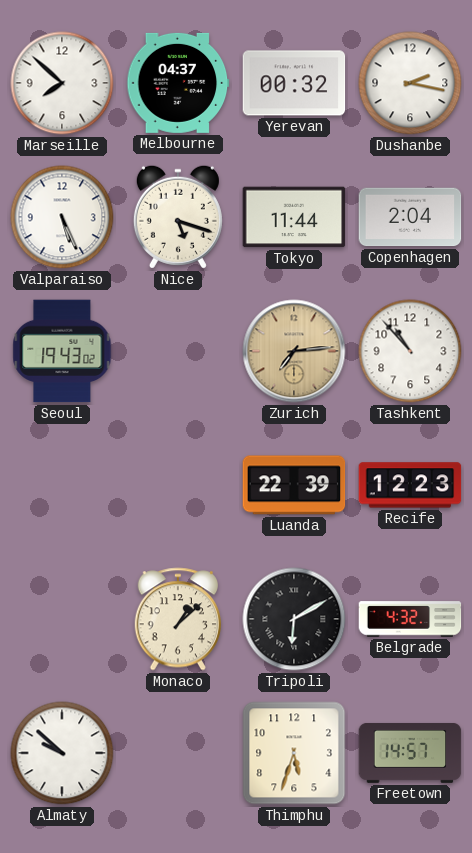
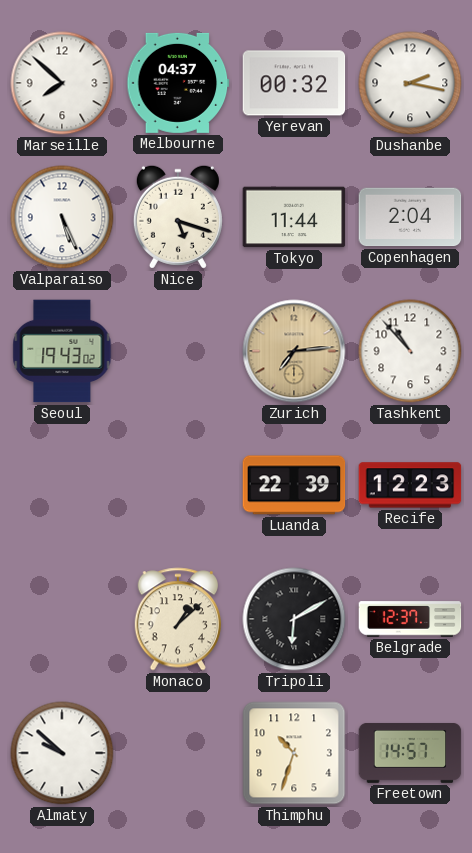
Belgrade: 4:32 -> 12:37 (410, 619)
Thimphu: 5:33 -> 10:33 (294, 753)
